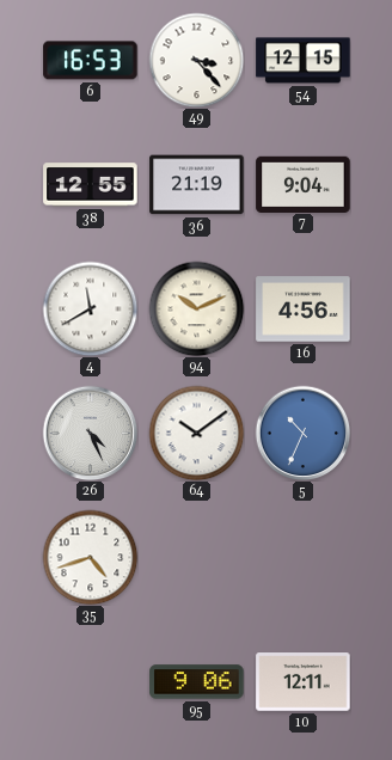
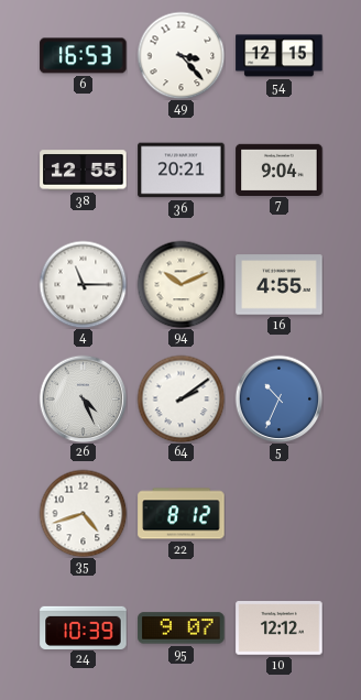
36: 21:19 -> 20:21 (182, 171)
4: 11:40 -> 11:15 (83, 284)
16: 4:56 -> 4:55 (280, 285)
64: 10:09 -> 2:09 (180, 398)
22: none -> 8:12 (182, 514)
24: none -> 10:39 (84, 627)
95: 9:06 -> 9:07 (182, 628)
10: 12:11 -> 12:12 (280, 628)
